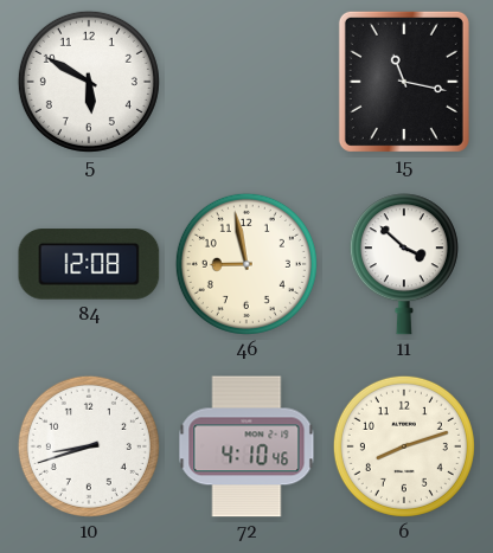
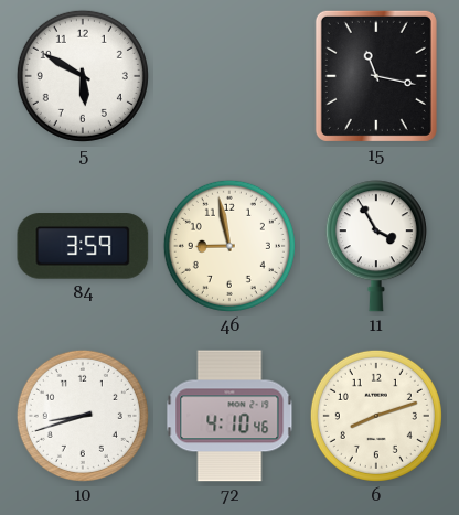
84: 12:08 -> 3:59 (83, 246)
11: 3:52 -> 3:55 (376, 246)
